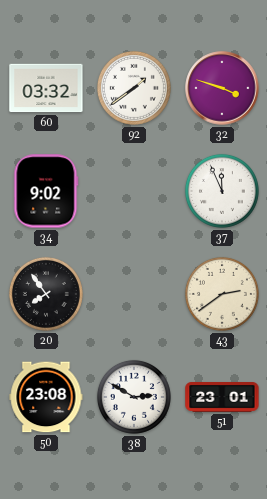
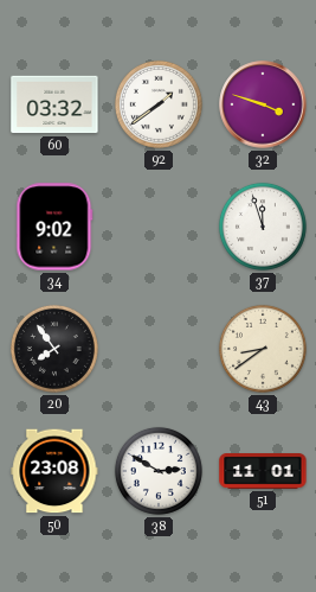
37: 11:56 -> 11:57 (263, 227)
43: 2:39 -> 8:39 (263, 349)
51: 23:01 -> 11:01 (263, 472)
